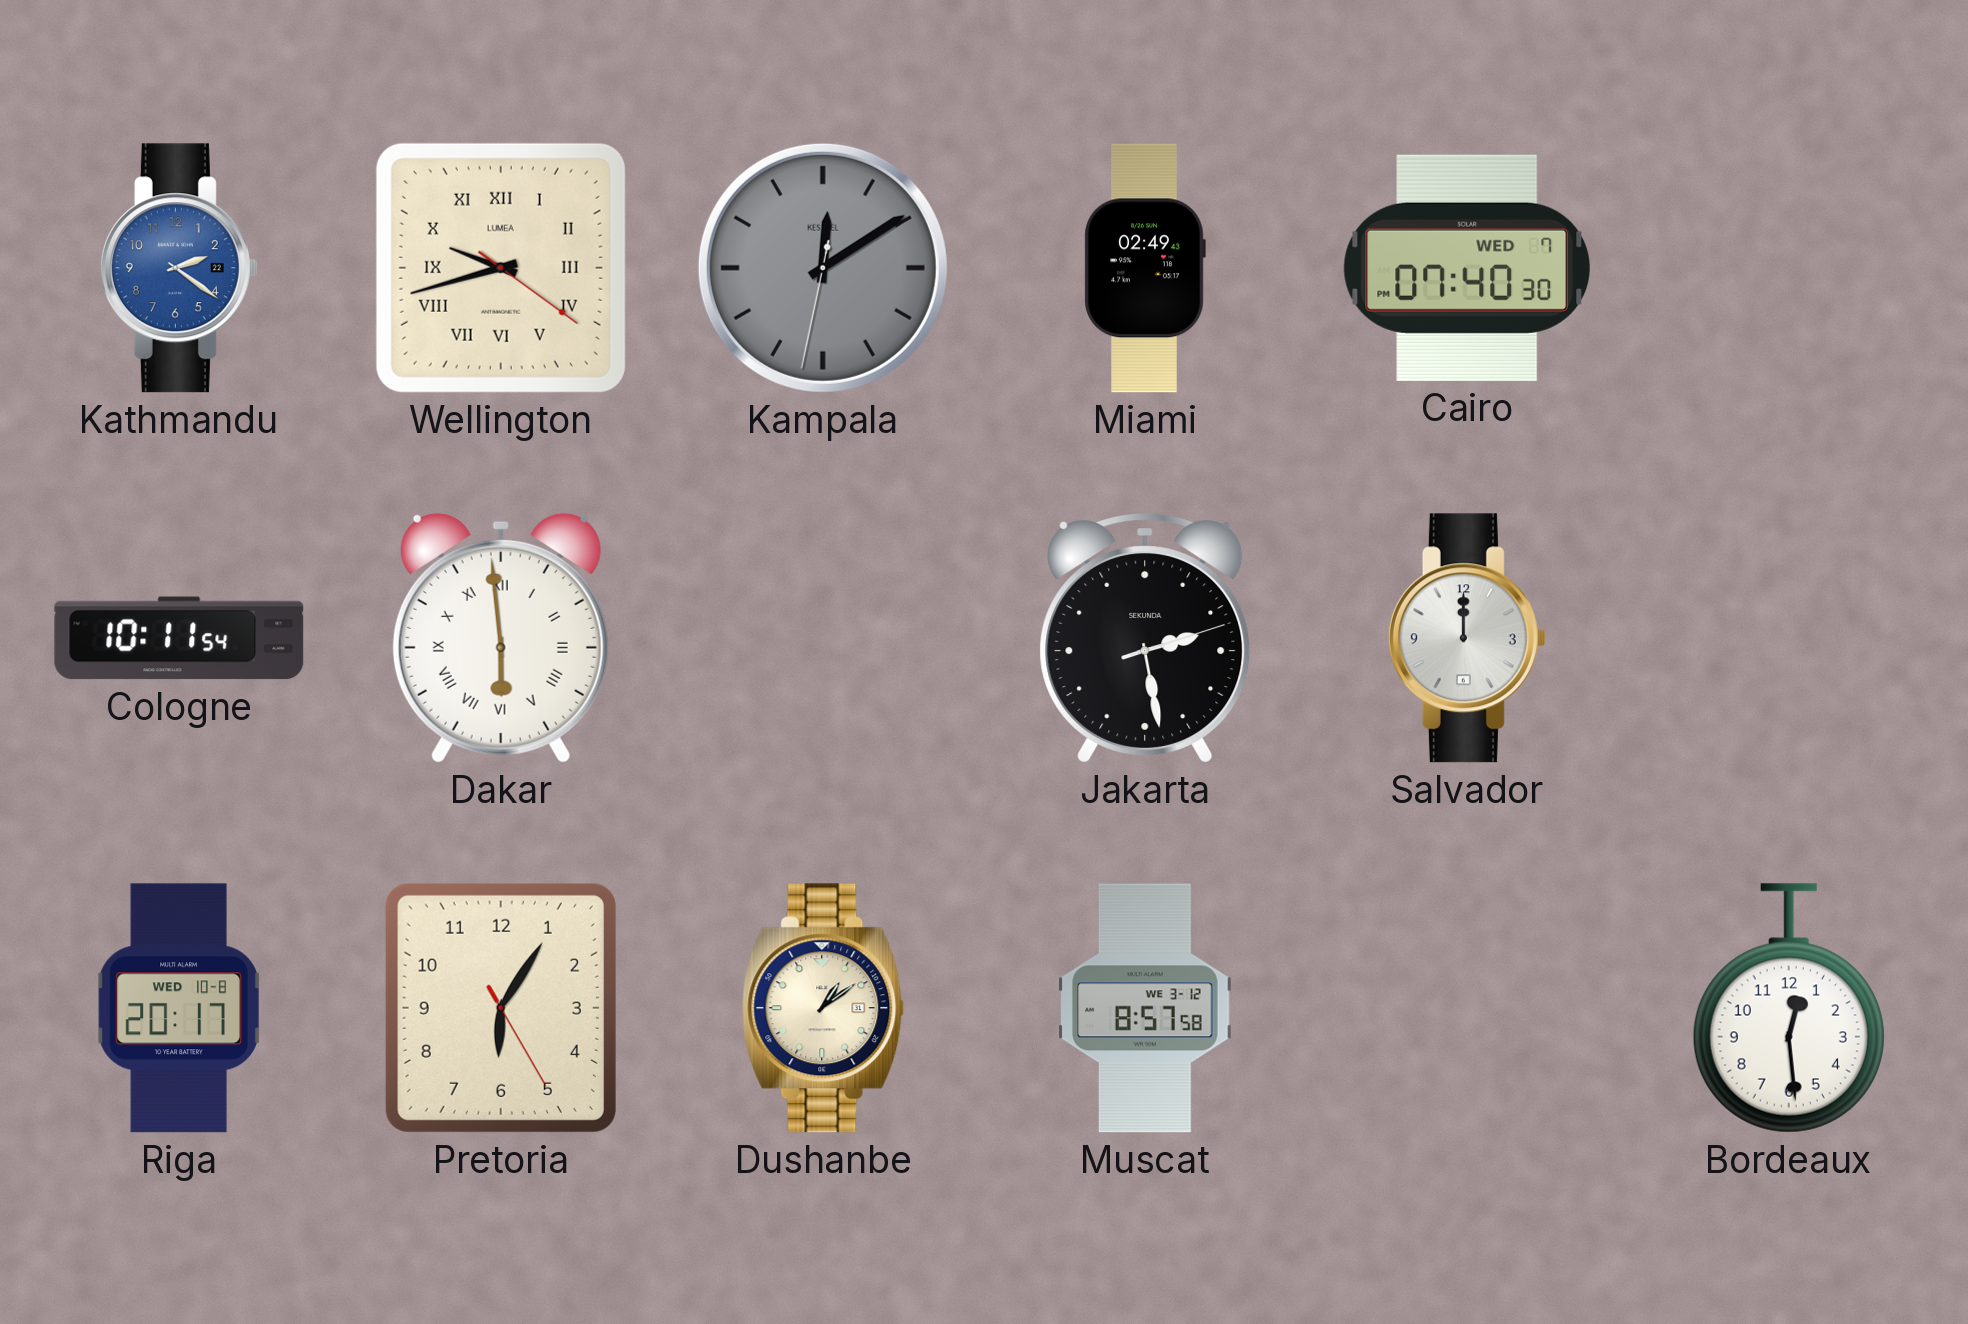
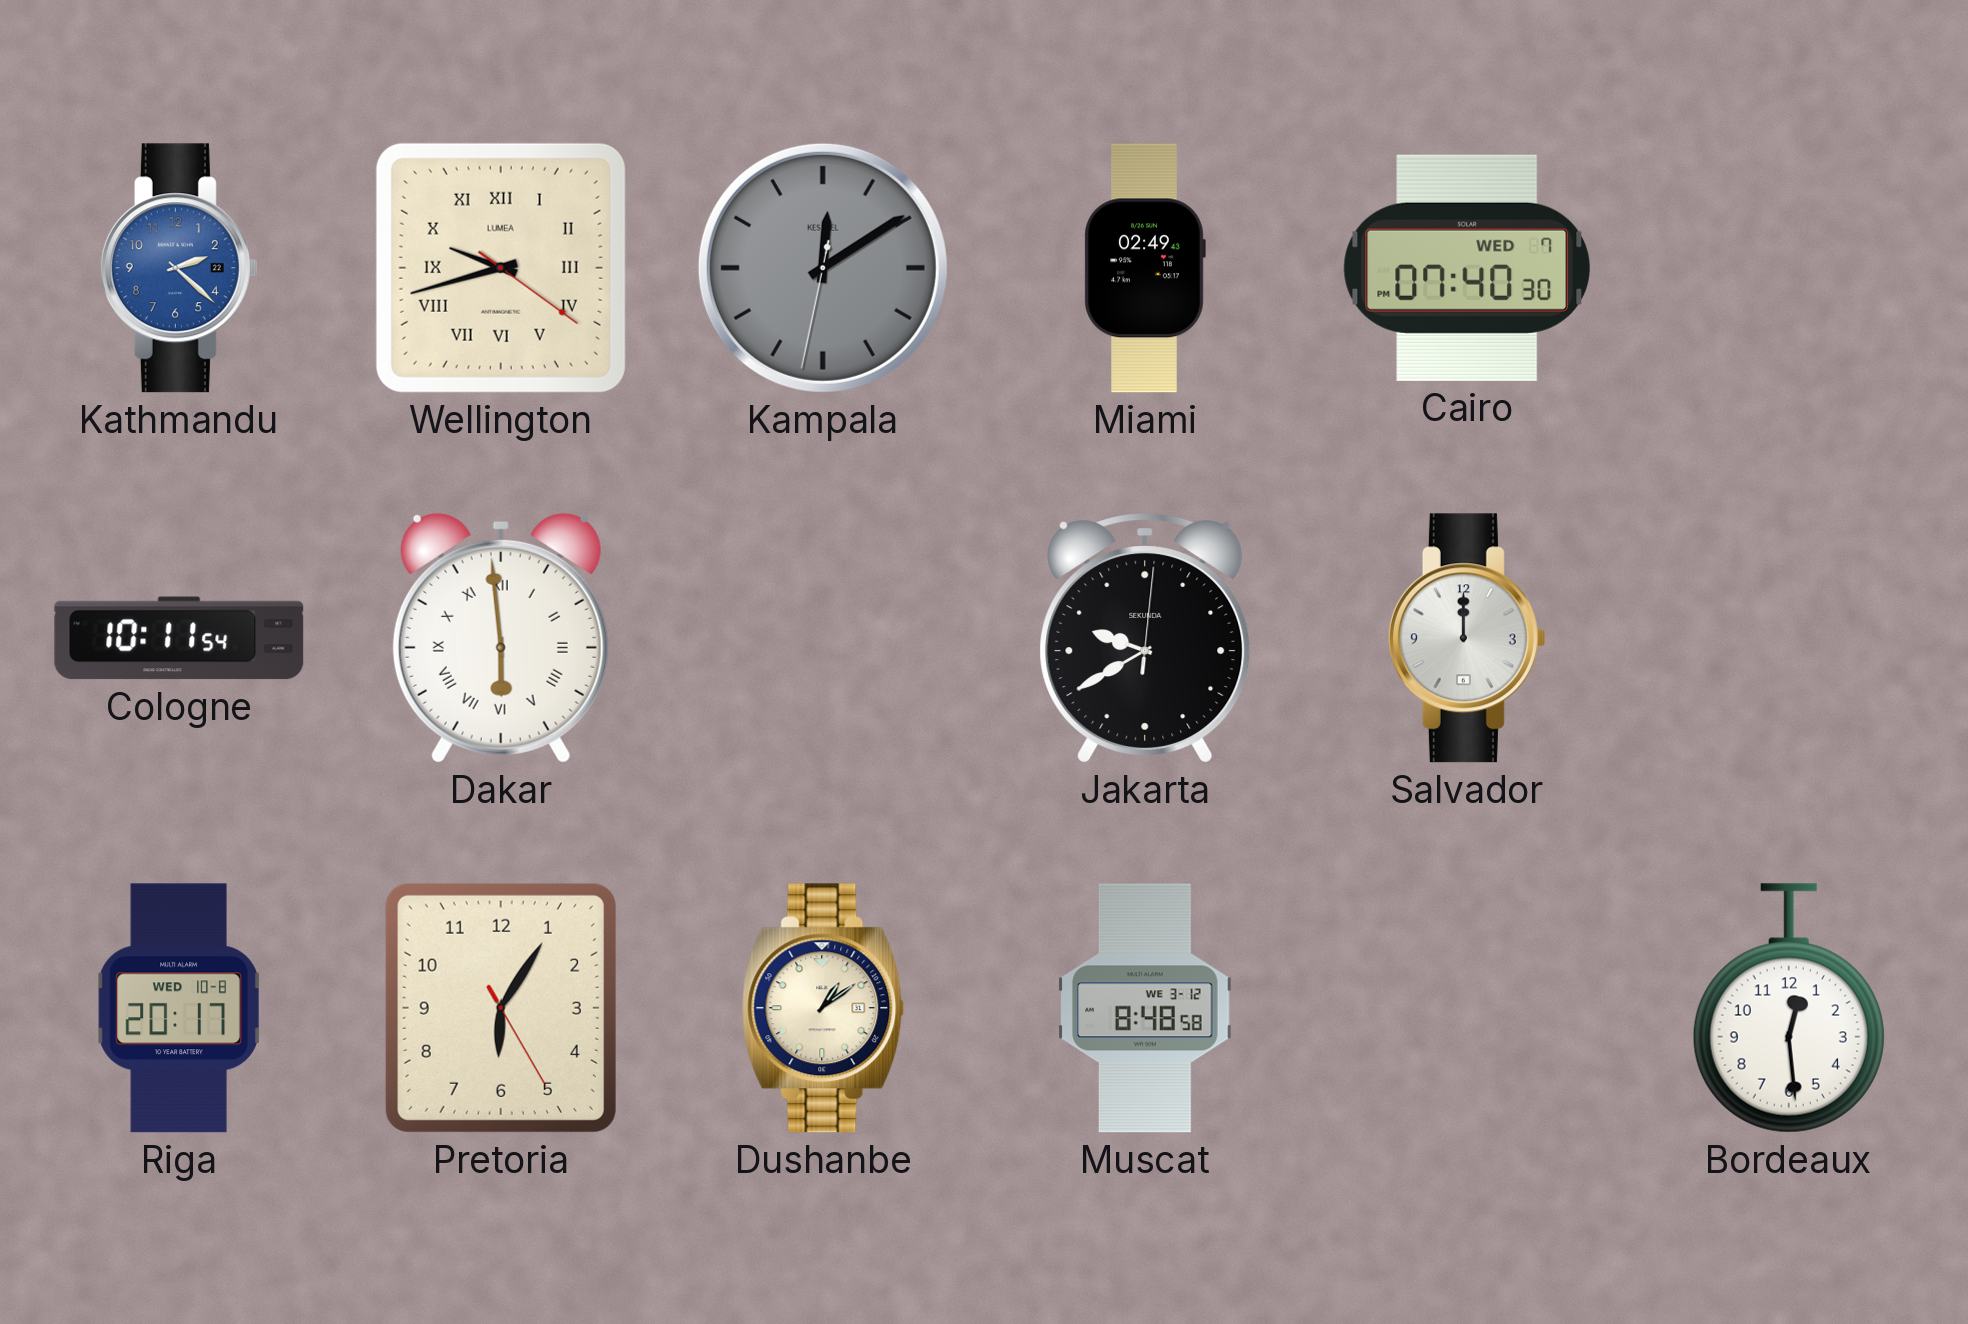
Kathmandu: 2:21 -> 2:22 (179, 268)
Jakarta: 2:28 -> 9:40 (1145, 638)
Muscat: 8:57 -> 8:48 (1145, 1008)
